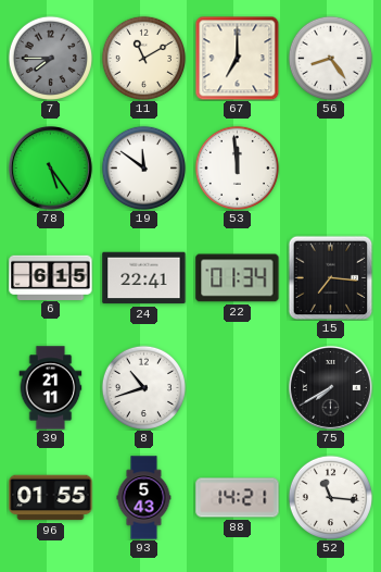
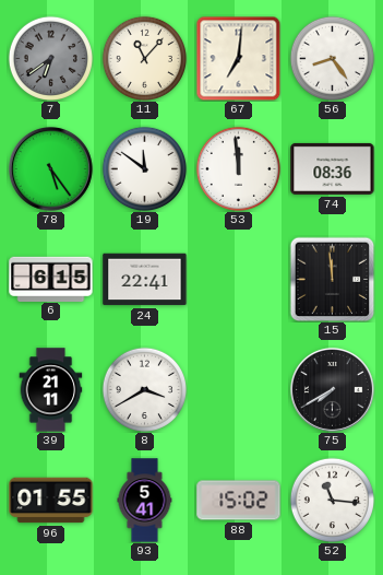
7: 7:45 -> 6:39 (50, 58)
11: 11:10 -> 11:07 (144, 58)
67: 7:00 -> 7:01 (238, 58)
74: none -> 08:36 (333, 168)
22: 01:34 -> none (238, 278)
15: 7:16 -> 11:59 (332, 279)
8: 10:42 -> 3:40 (144, 389)
93: 5:43 -> 5:41 (145, 501)
88: 14:21 -> 15:02 (239, 501)
